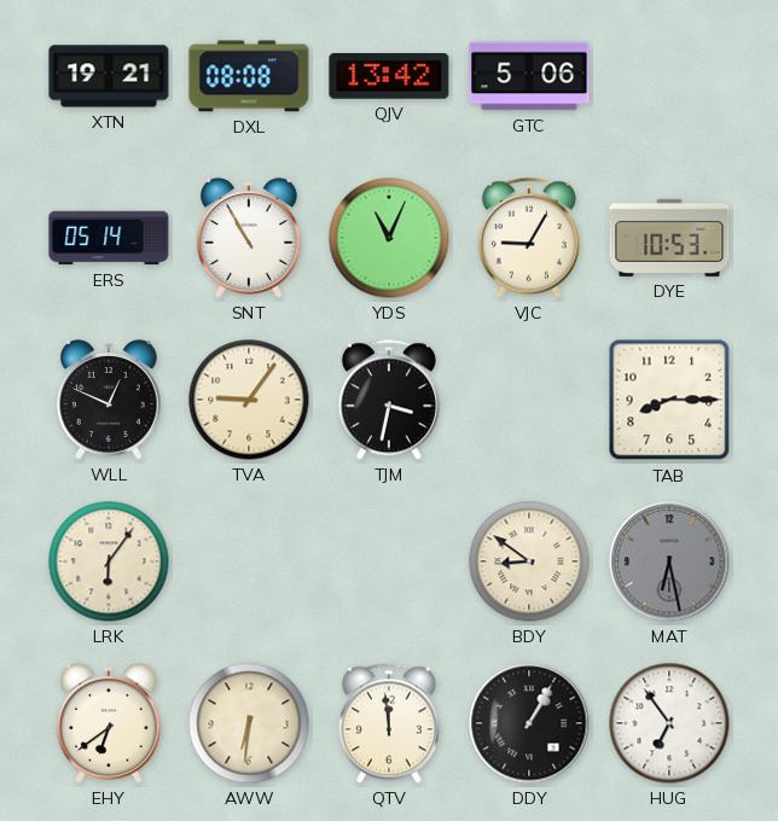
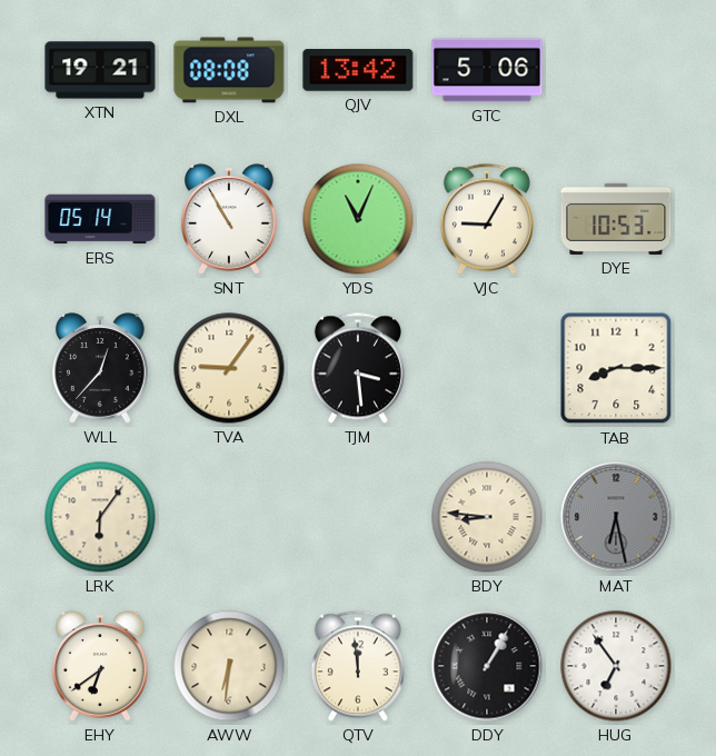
WLL: 12:49 -> 12:37 (101, 368)
TJM: 3:32 -> 3:29 (358, 368)
BDY: 8:51 -> 8:46 (487, 517)
